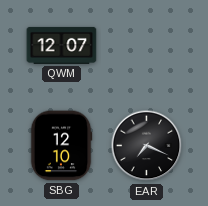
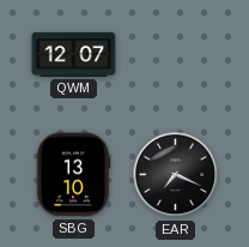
SBG: 12:10 -> 13:10 (73, 175)
